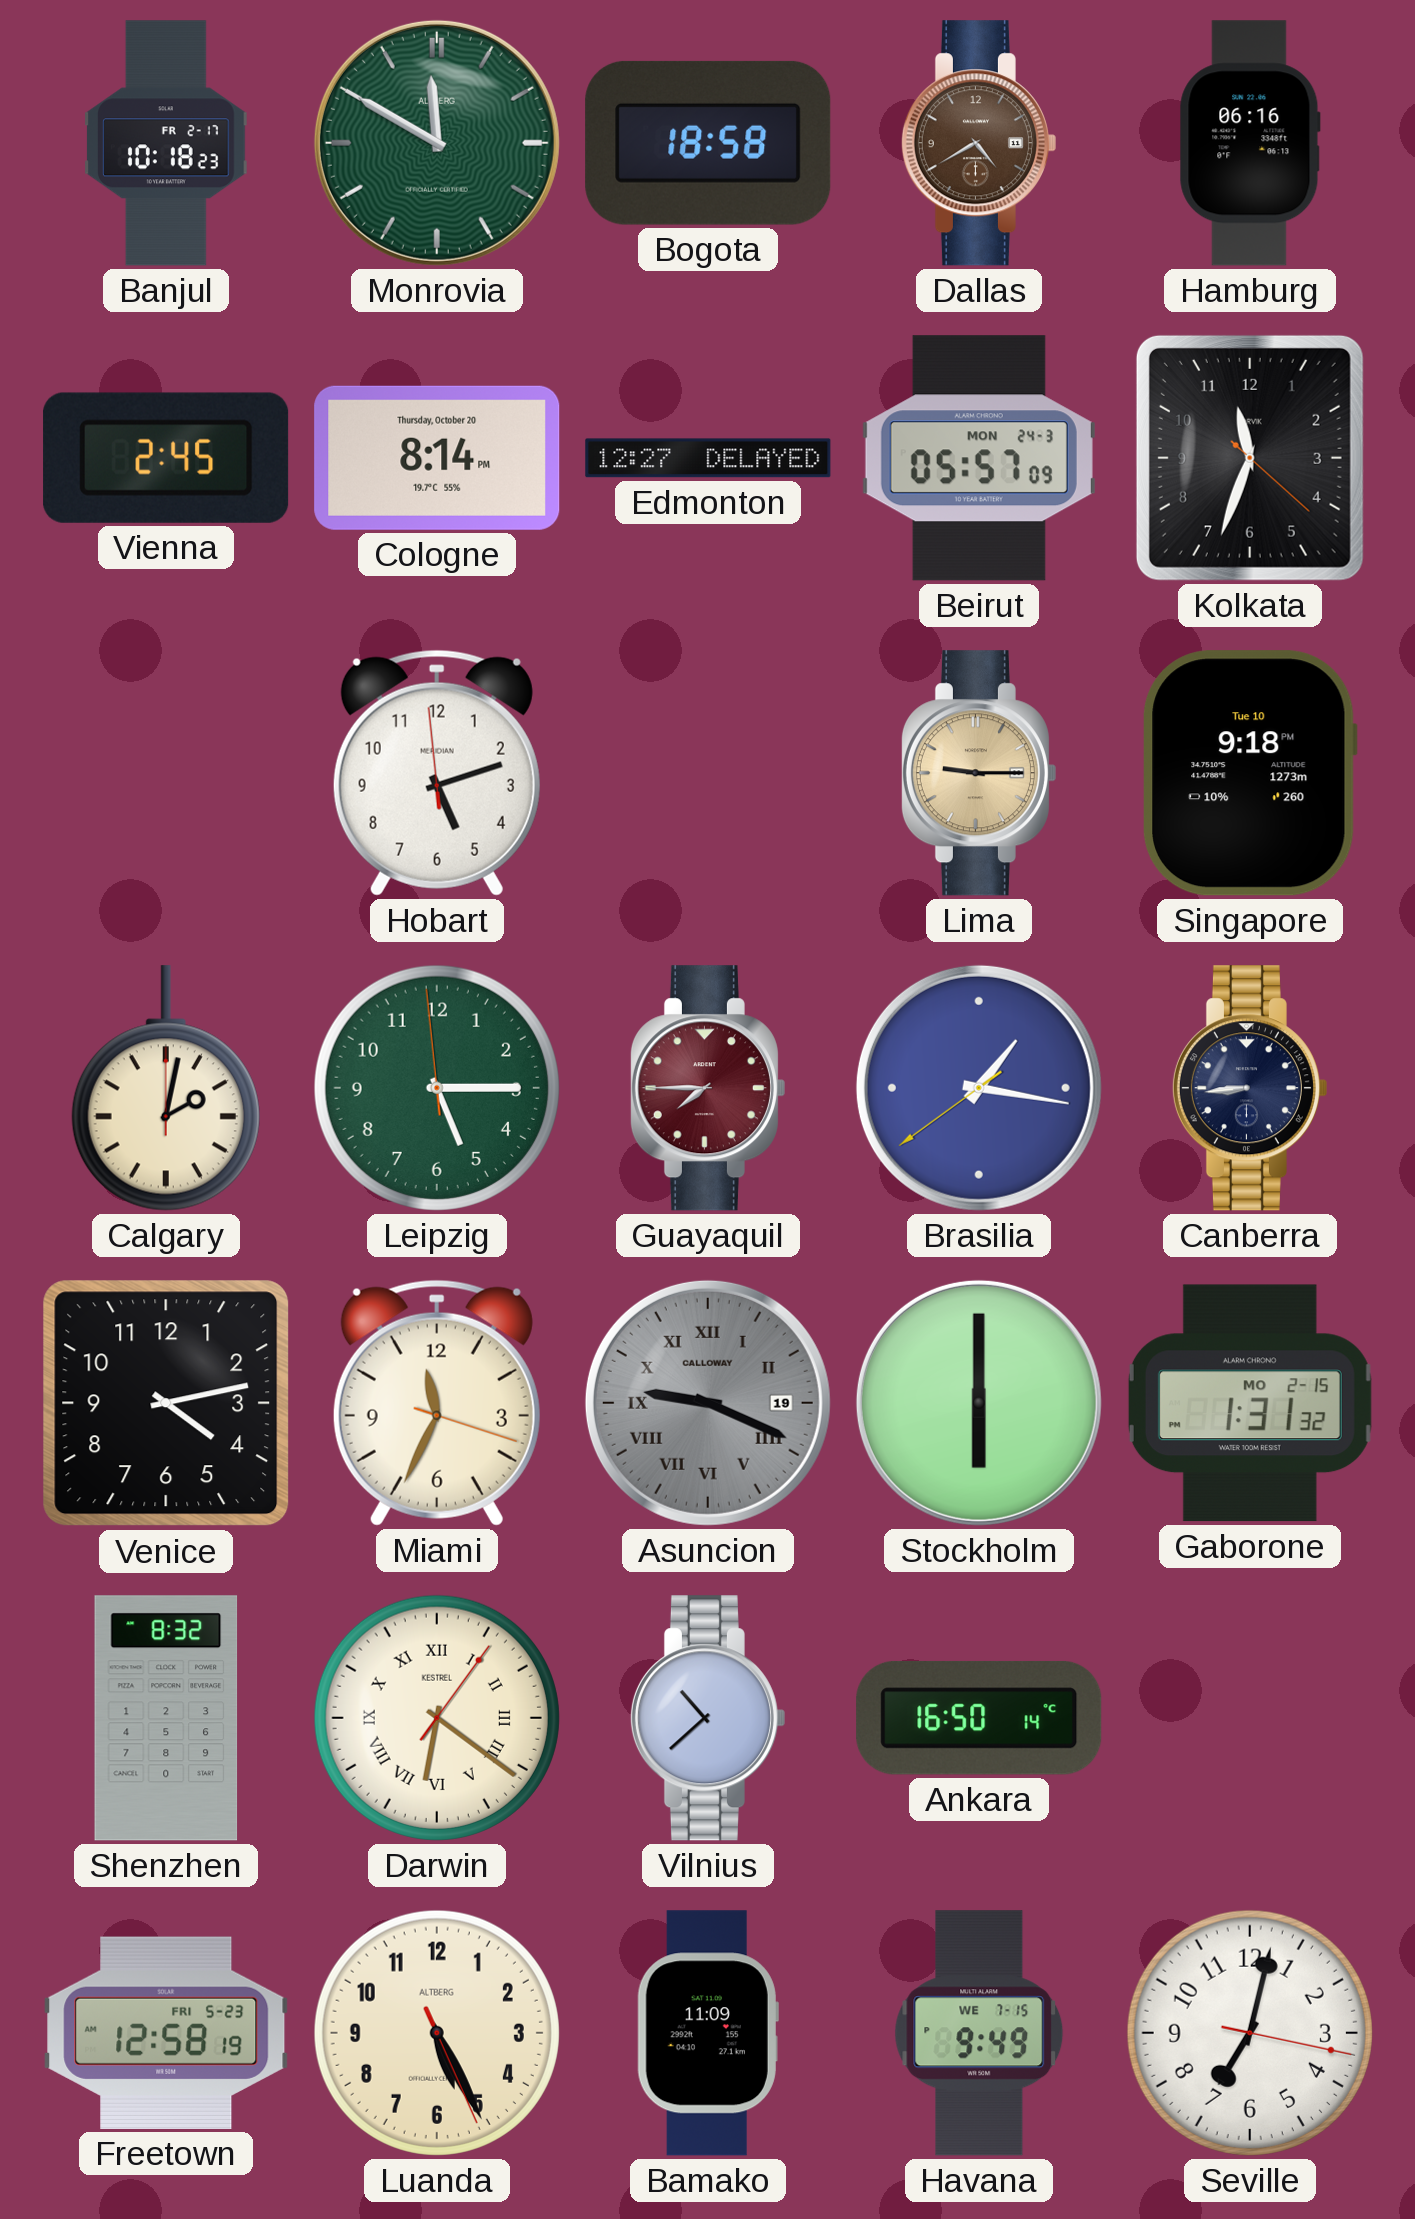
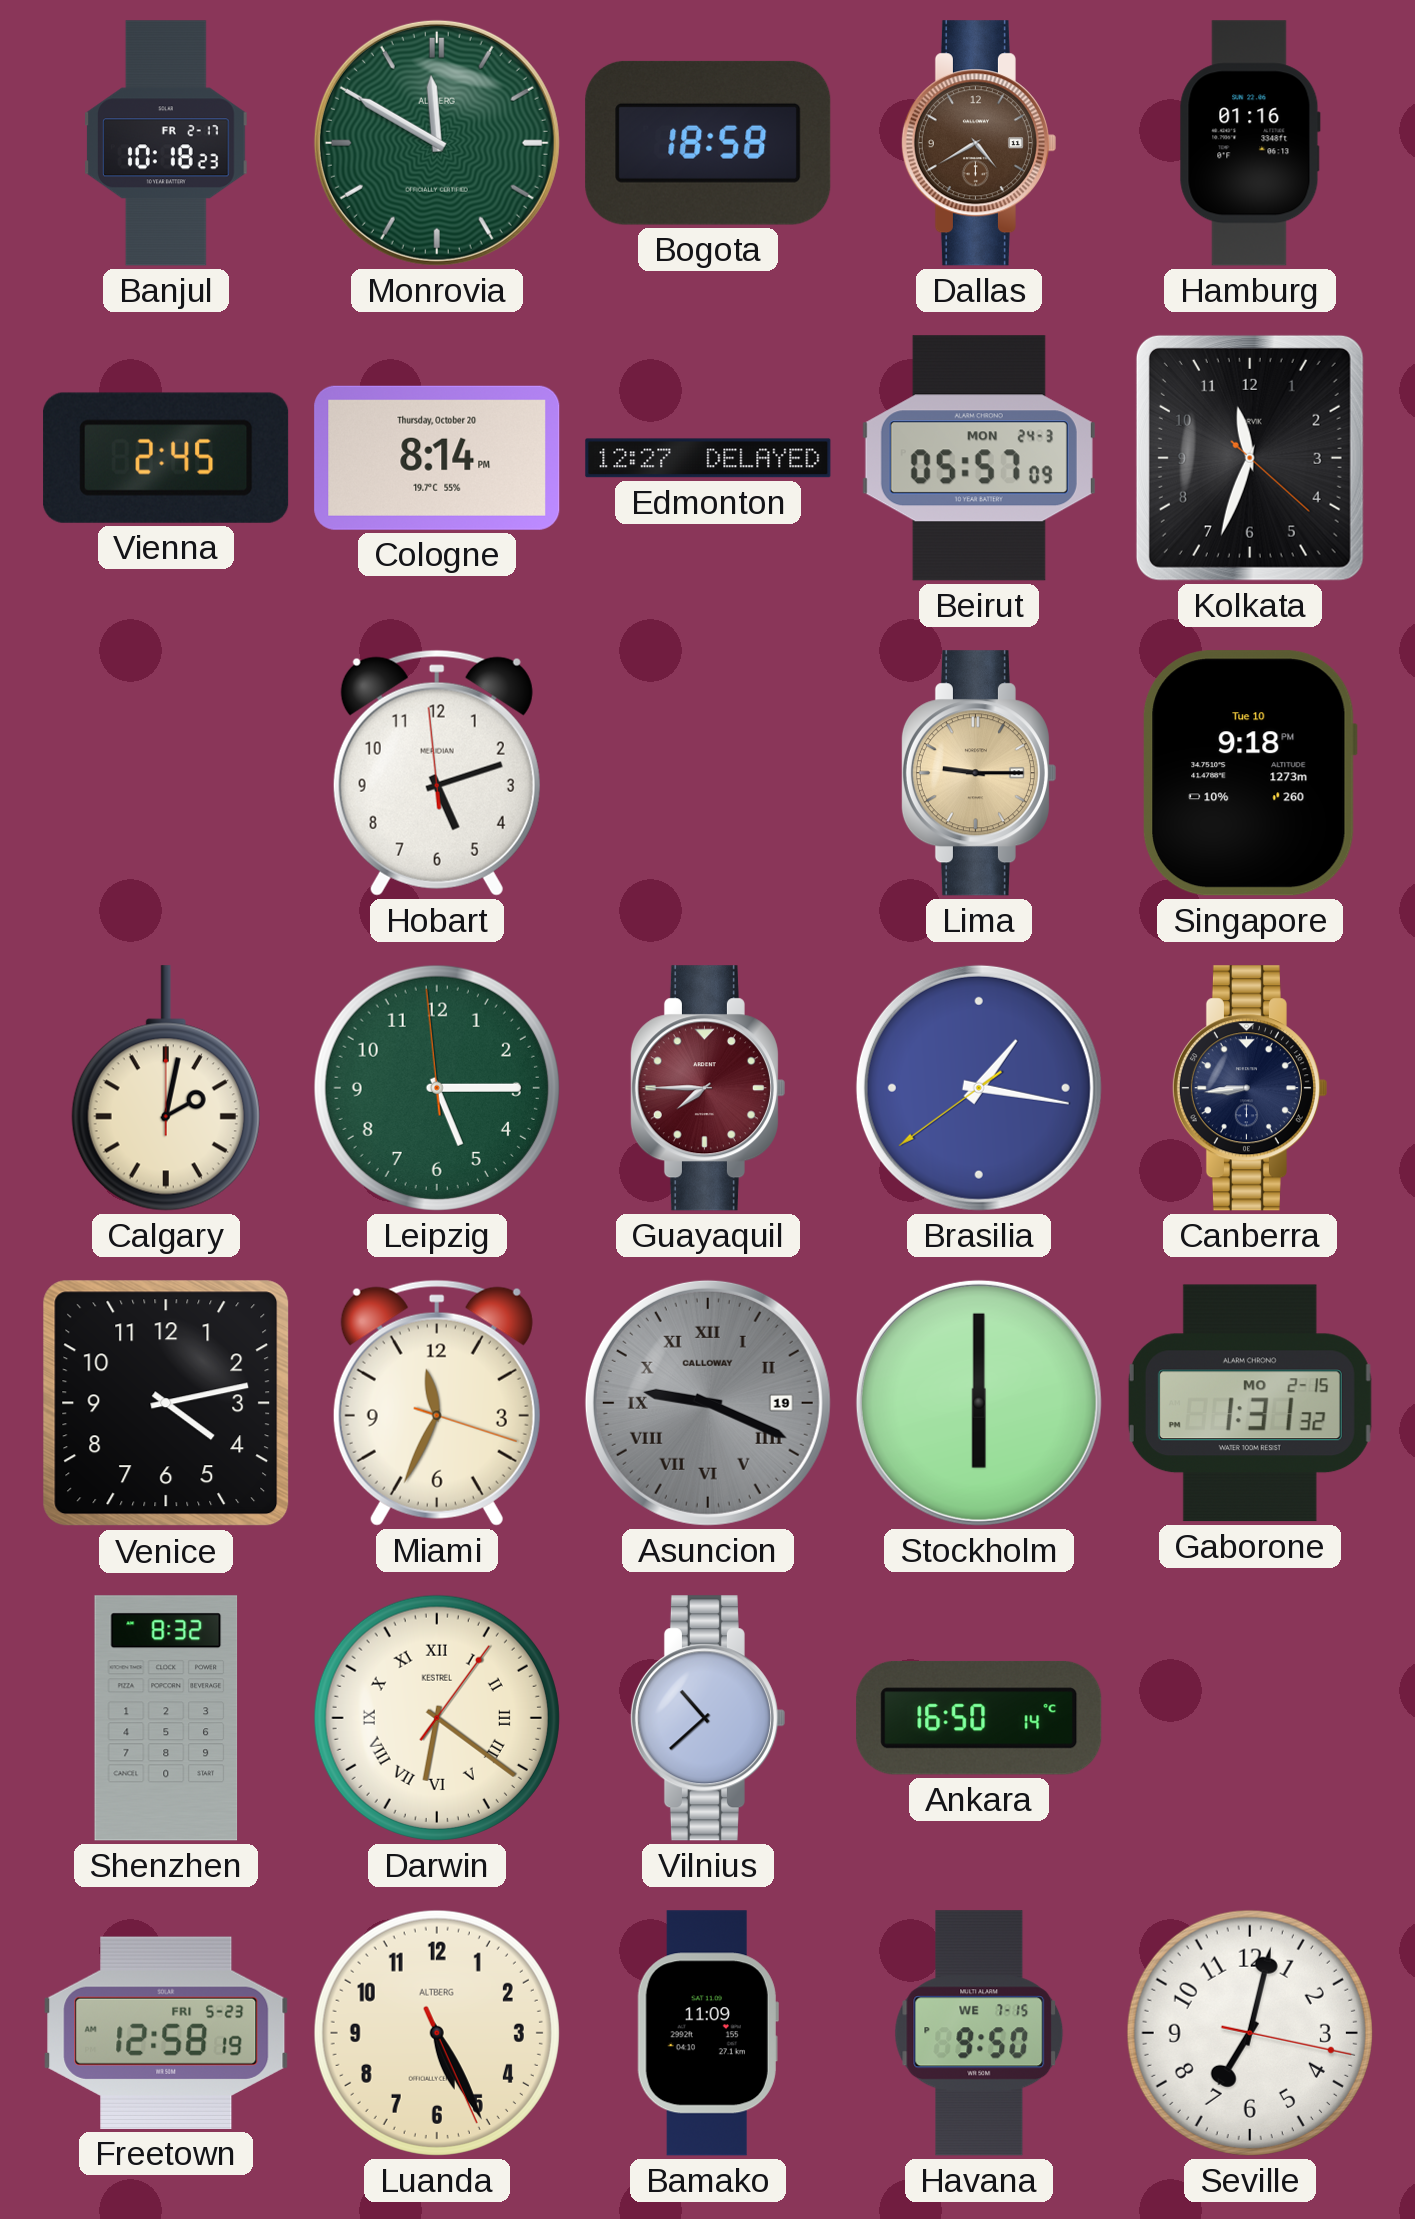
Hamburg: 06:16 -> 01:16 (1250, 143)
Havana: 9:49 -> 9:50 (979, 2033)
